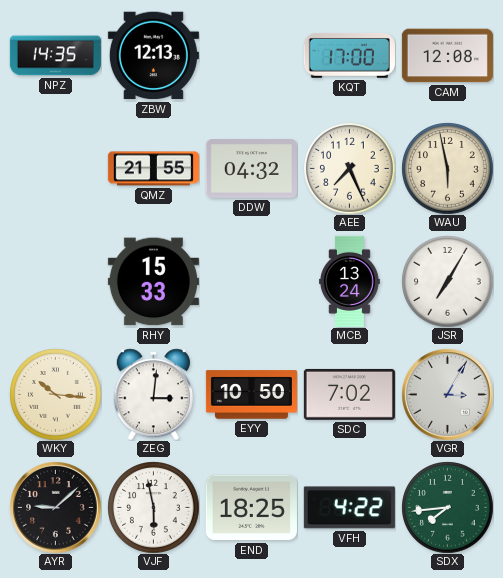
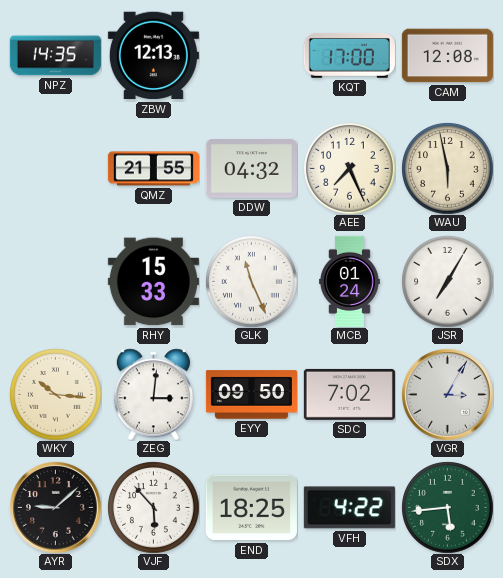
GLK: none -> 11:26 (251, 281)
MCB: 13:24 -> 01:24 (349, 281)
EYY: 10:50 -> 09:50 (251, 395)
VJF: 5:58 -> 5:53 (153, 507)
SDX: 7:44 -> 5:44 (447, 507)
